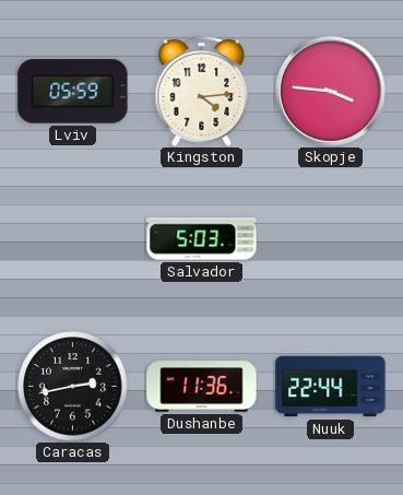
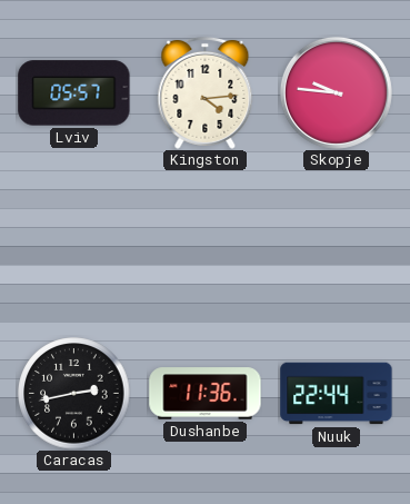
Lviv: 05:59 -> 05:57 (74, 93)
Skopje: 3:46 -> 9:46 (336, 92)
Salvador: 5:03 -> none (202, 239)
